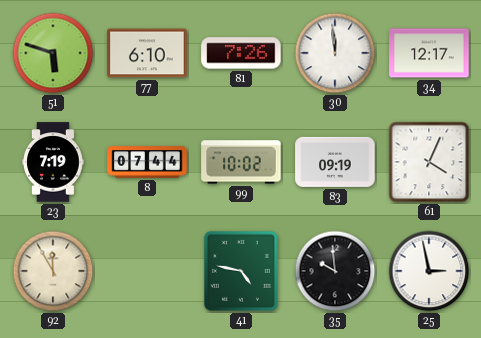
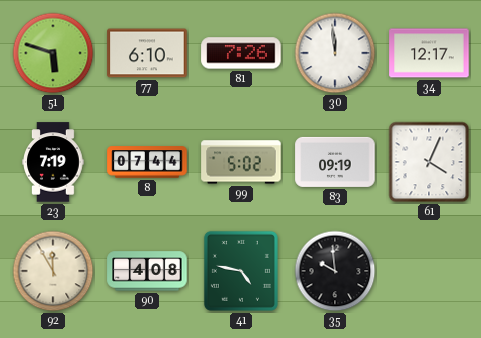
99: 10:02 -> 5:02 (241, 162)
90: none -> 4:08 (147, 271)
25: 2:58 -> none (429, 271)
